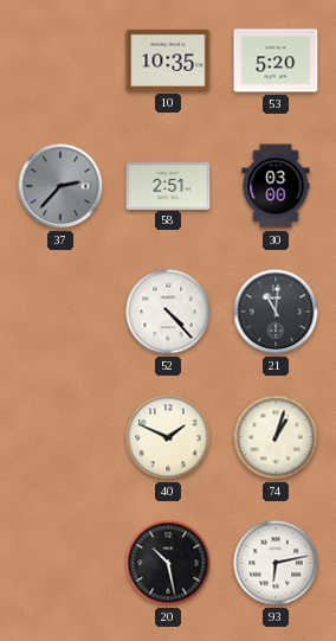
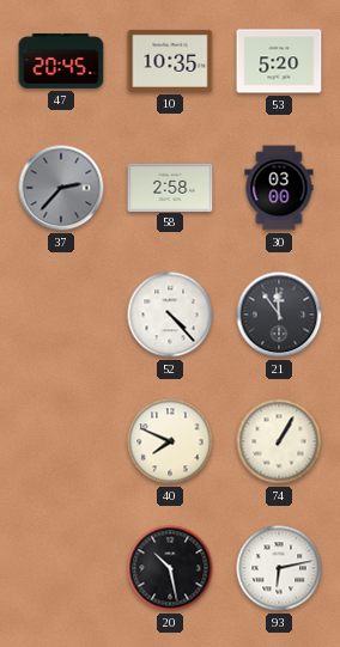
47: none -> 20:45 (61, 61)
58: 2:51 -> 2:58 (170, 187)
21: 11:01 -> 11:54 (279, 315)
40: 1:49 -> 7:49 (170, 441)
74: 1:03 -> 1:05 (279, 441)
